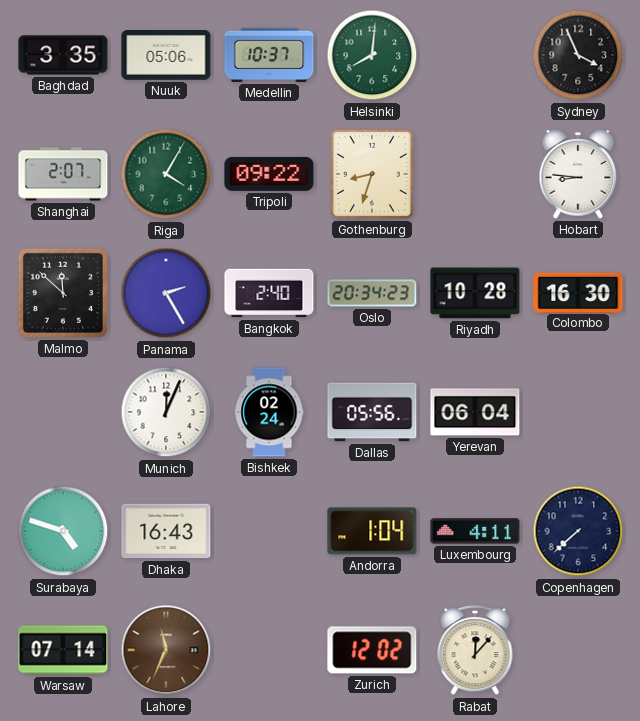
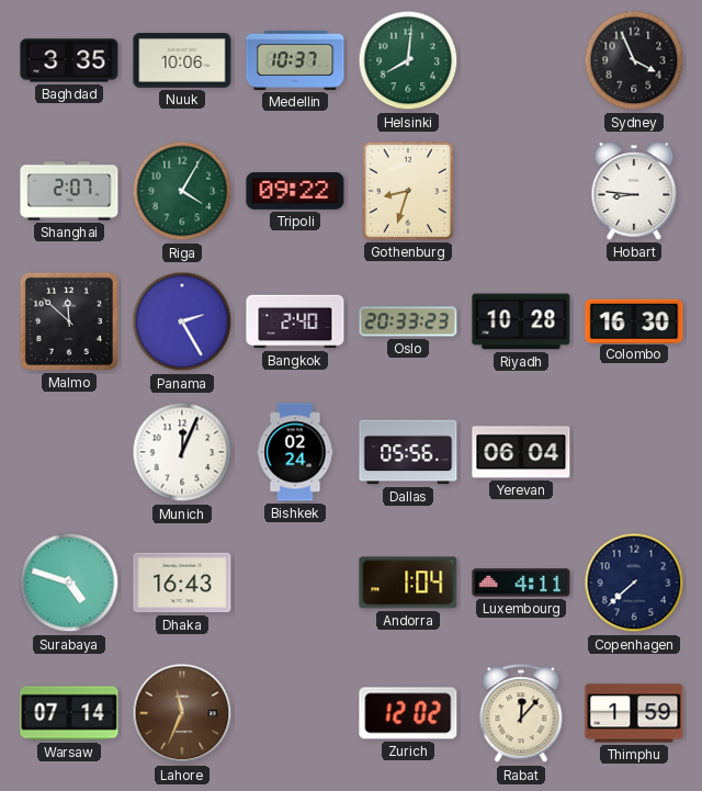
Nuuk: 05:06 -> 10:06 (182, 61)
Oslo: 20:34 -> 20:33 (408, 321)
Thimphu: none -> 1:59 (634, 713)
